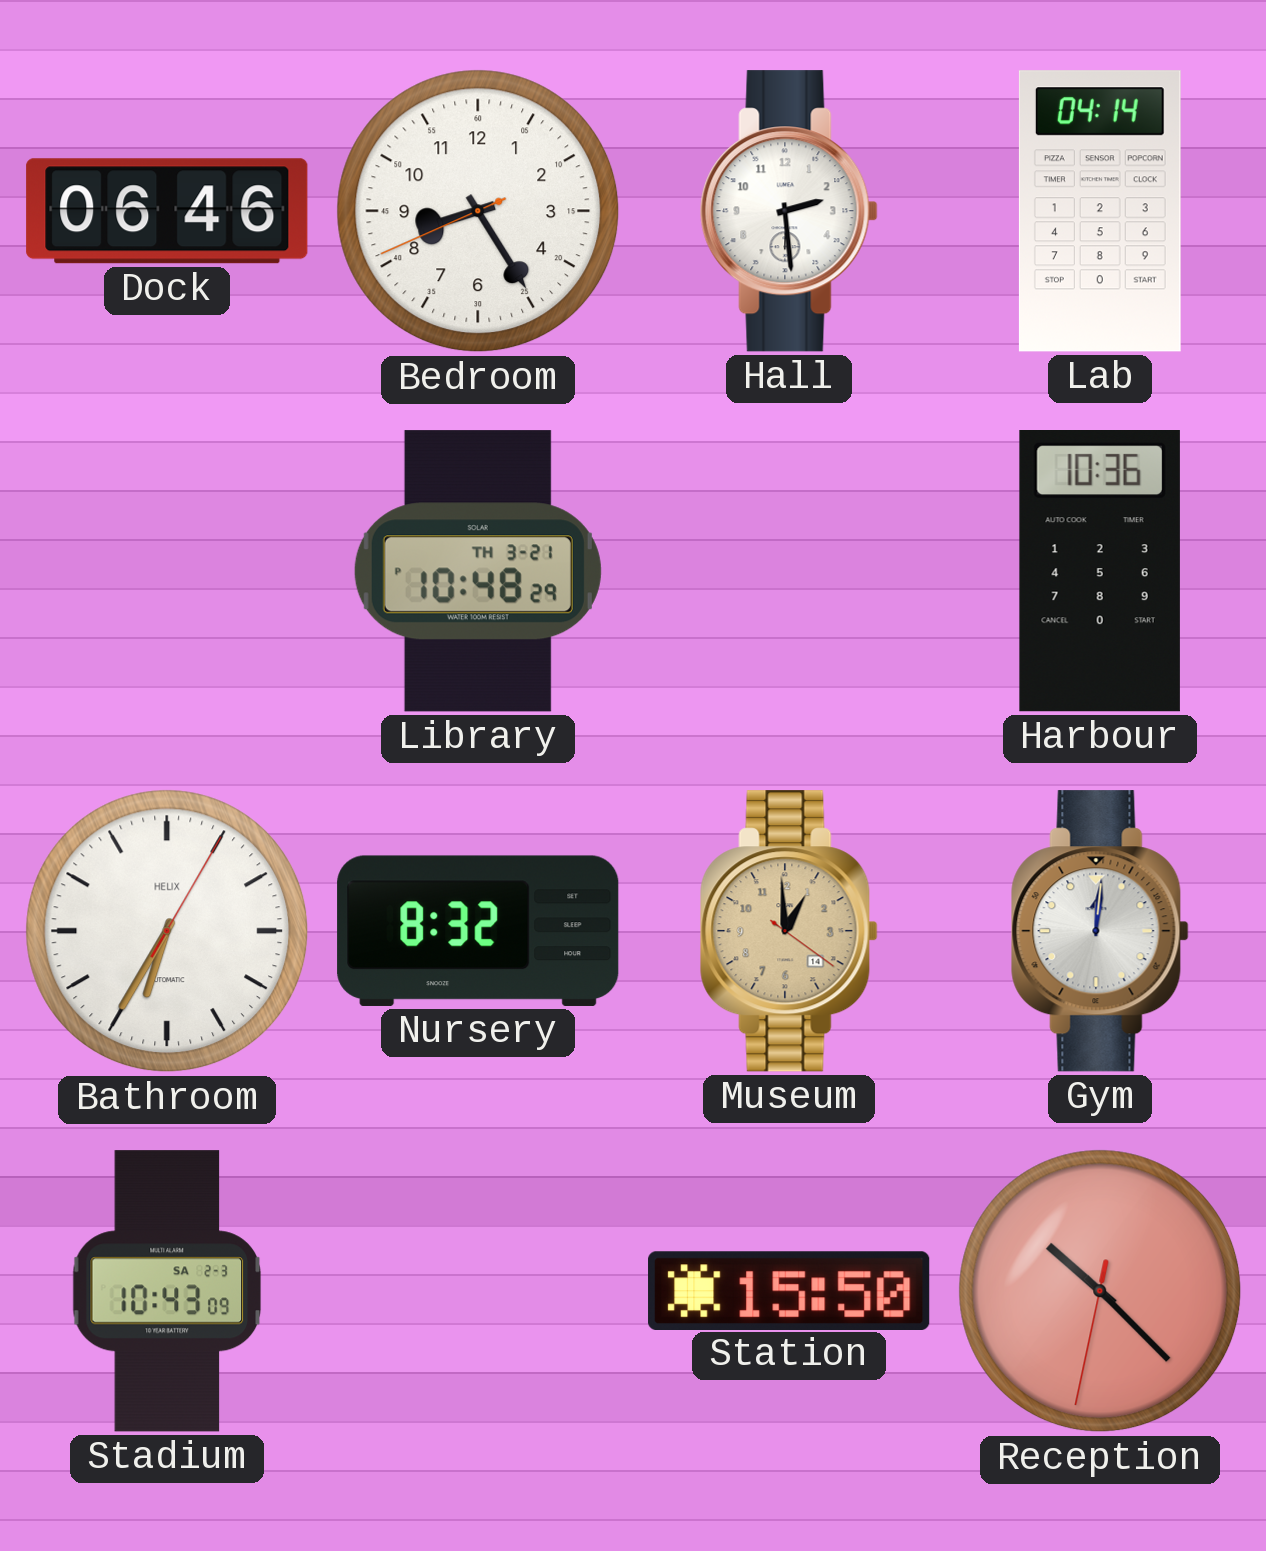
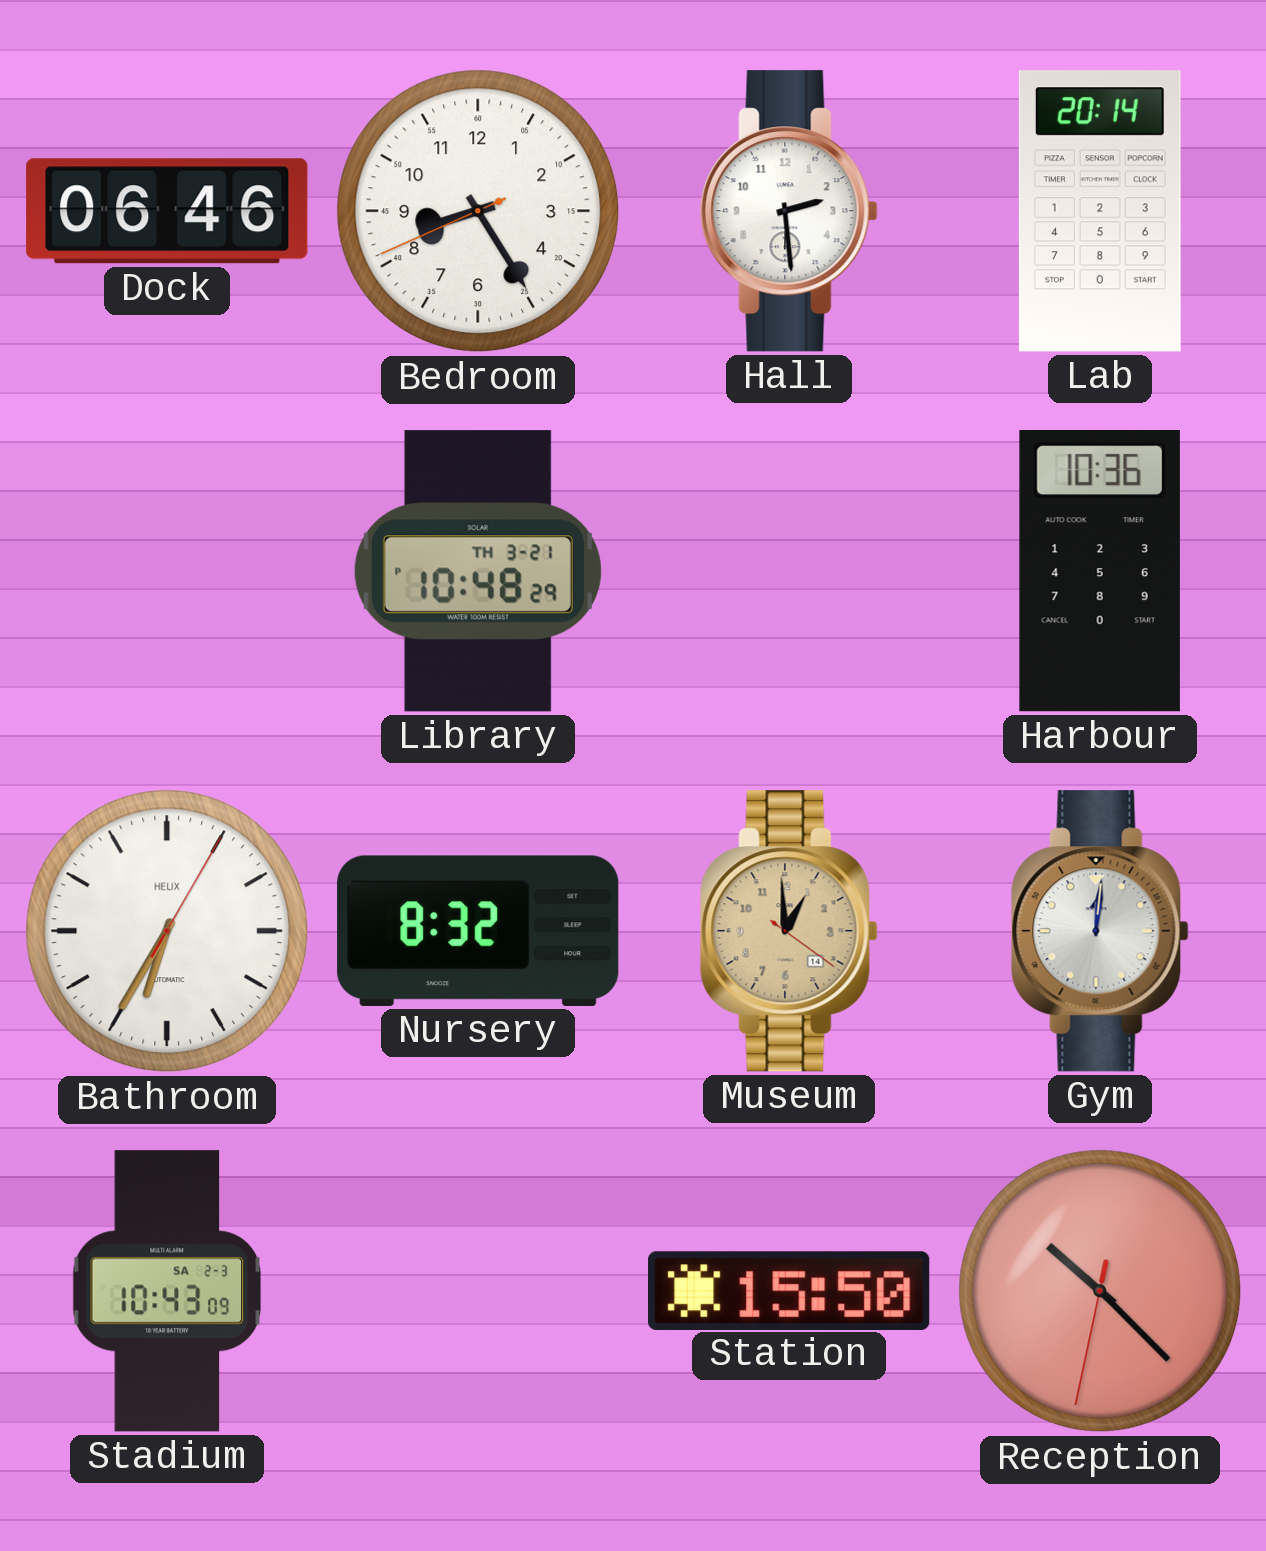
Lab: 04:14 -> 20:14 (1100, 211)
